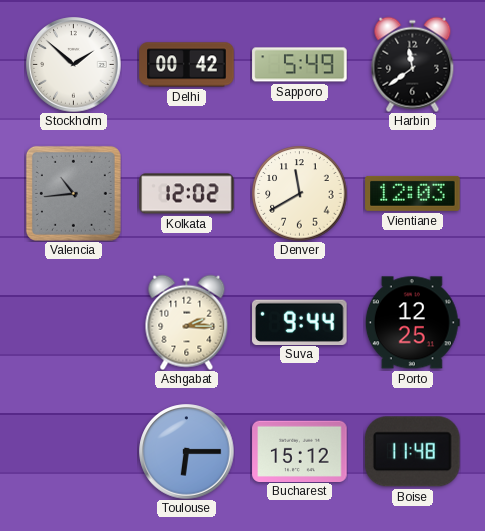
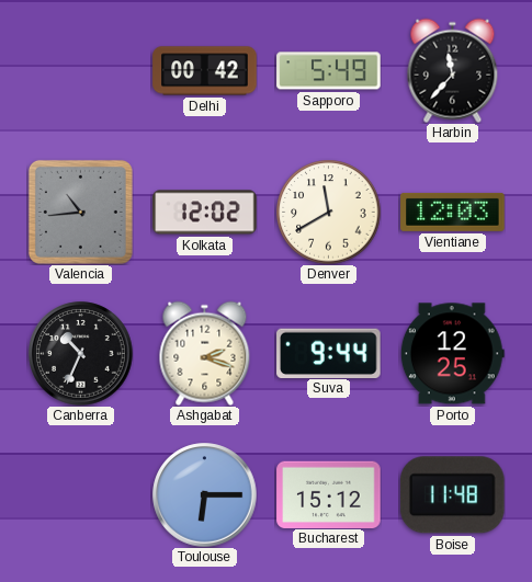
Stockholm: 1:52 -> none (74, 65)
Harbin: 11:39 -> 11:37 (453, 70)
Canberra: none -> 10:34 (81, 354)
Ashgabat: 2:15 -> 2:18 (205, 353)
